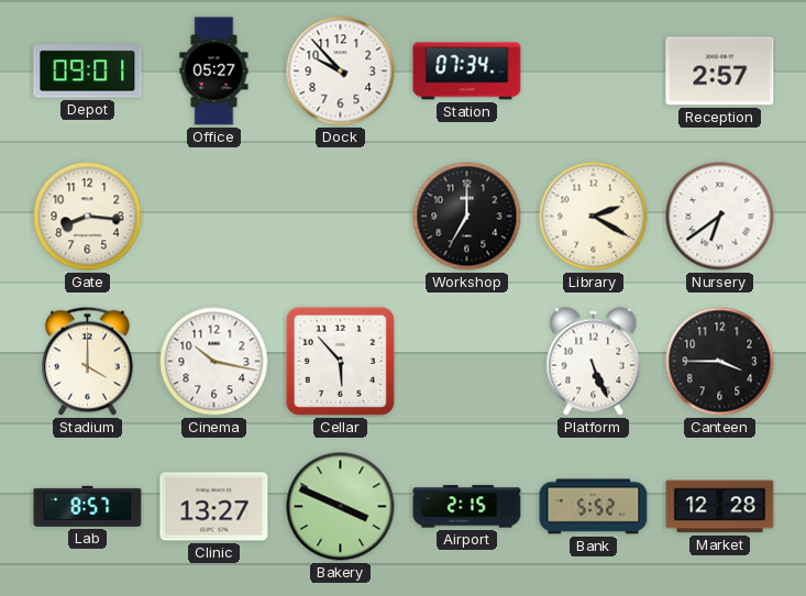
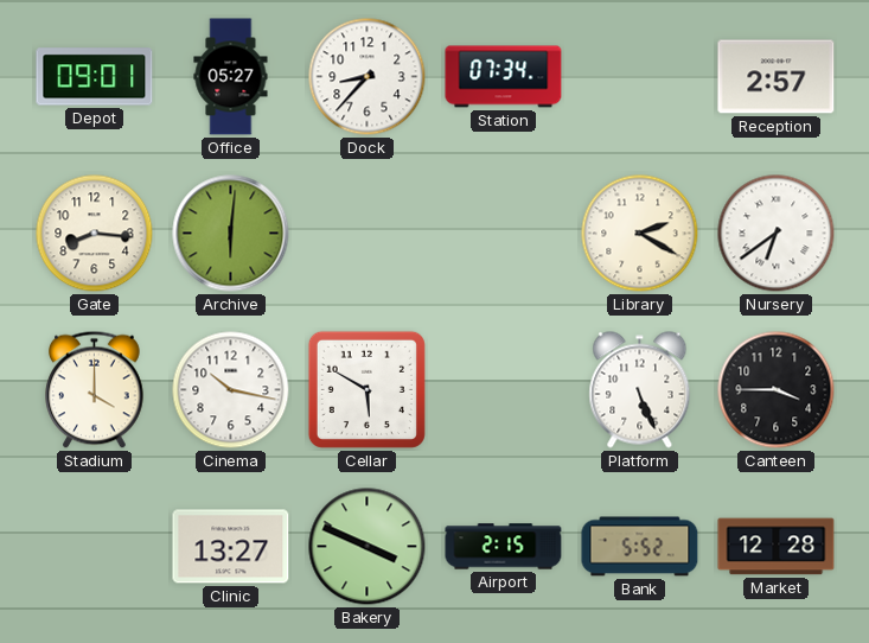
Dock: 9:53 -> 8:37 (368, 77)
Archive: none -> 6:01 (231, 234)
Workshop: 7:00 -> none (467, 217)
Cellar: 5:53 -> 5:50 (366, 389)
Lab: 8:57 -> none (88, 506)
